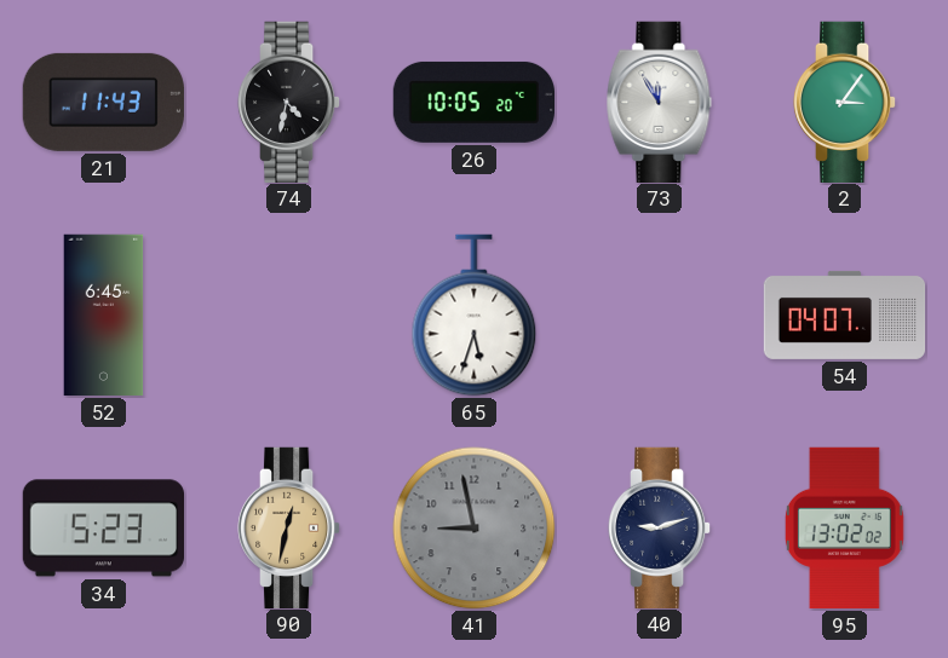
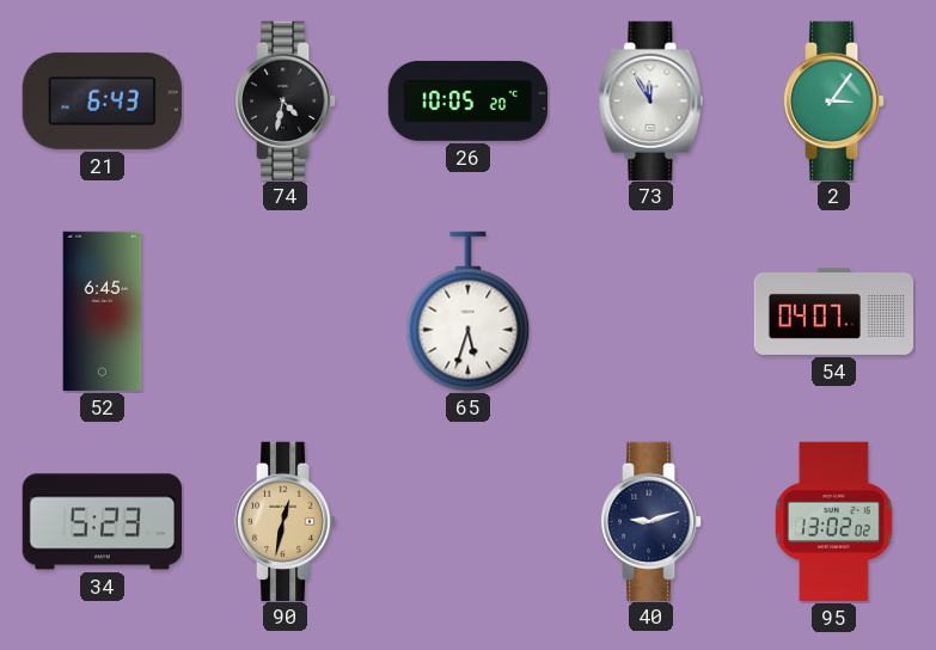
21: 11:43 -> 6:43 (102, 100)
41: 8:58 -> none (475, 529)
